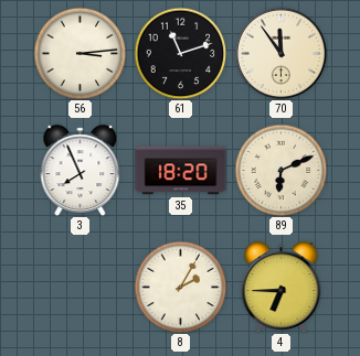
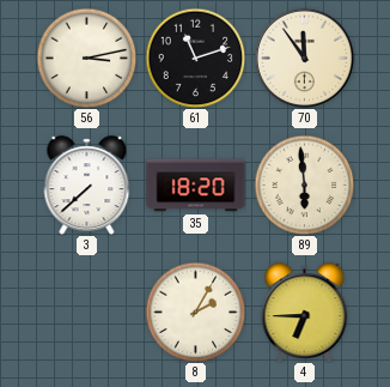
56: 3:14 -> 3:13 (86, 58)
3: 7:56 -> 7:38 (87, 186)
89: 6:11 -> 5:59 (304, 185)
